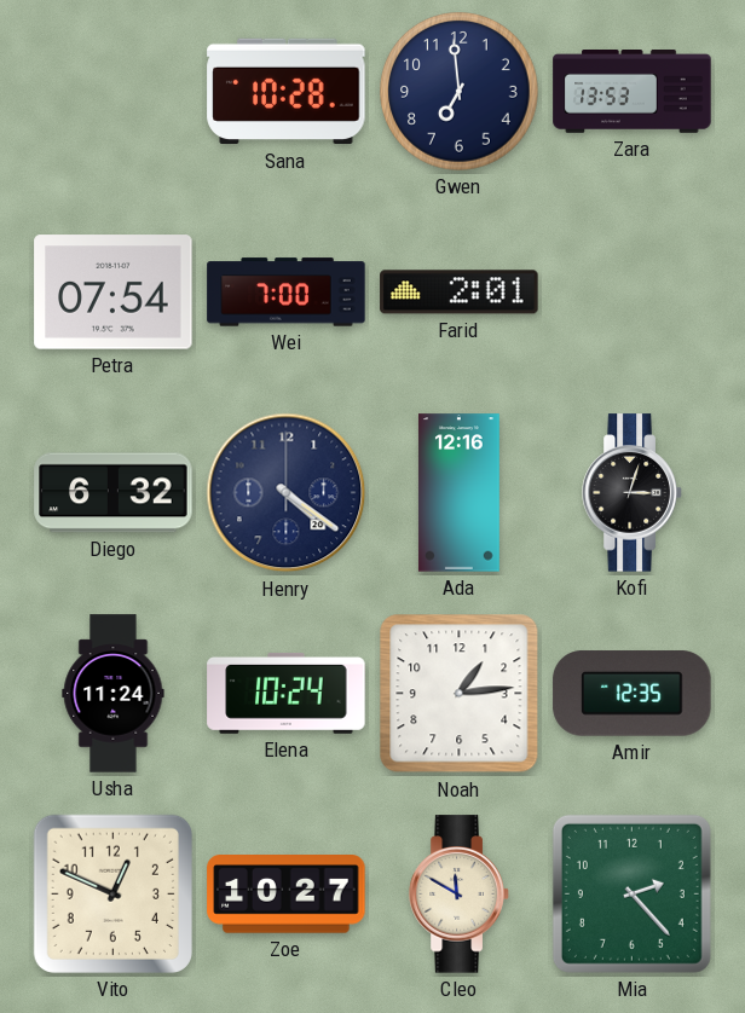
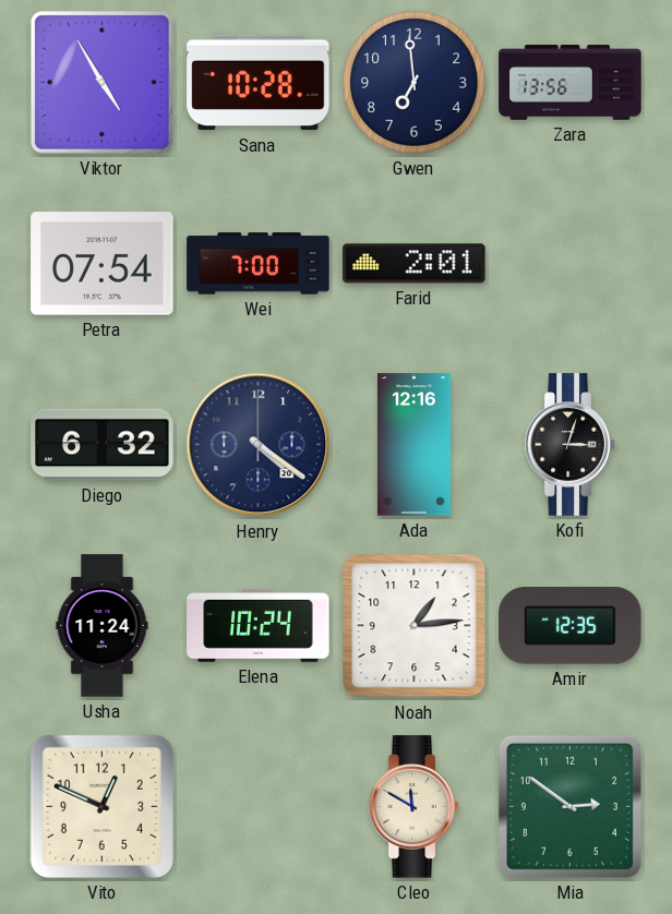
Viktor: none -> 4:55 (101, 82)
Zara: 13:53 -> 13:56 (571, 83)
Zoe: 10:27 -> none (287, 895)
Mia: 2:23 -> 2:51 (569, 806)
